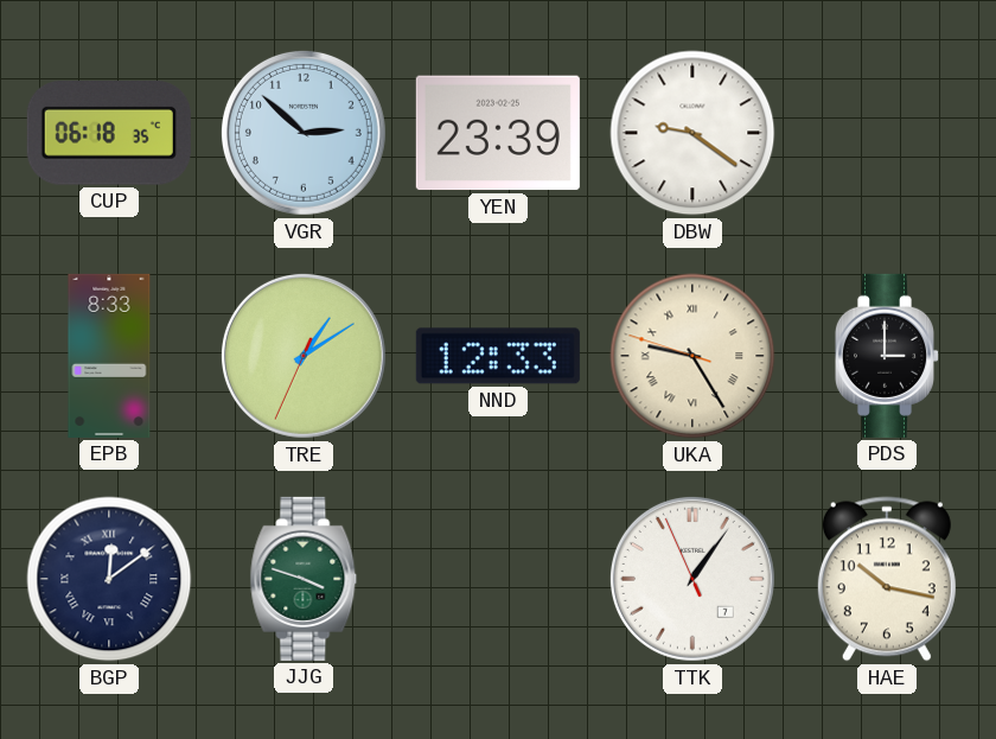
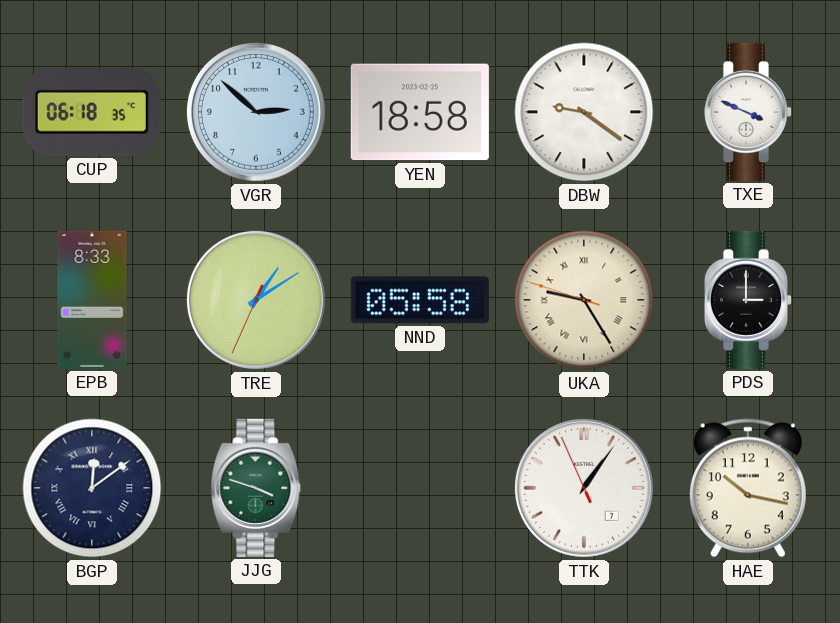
YEN: 23:39 -> 18:58 (420, 112)
TXE: none -> 3:49 (747, 112)
NND: 12:33 -> 05:58 (420, 300)
